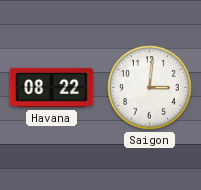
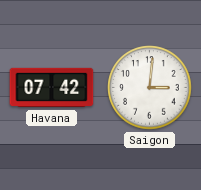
Havana: 08:22 -> 07:42 (52, 88)
